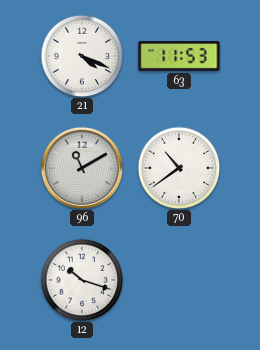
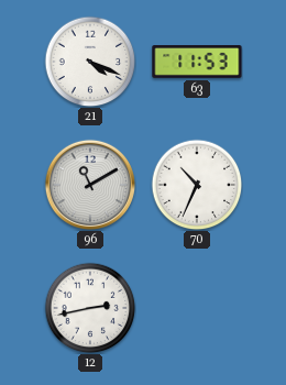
70: 10:39 -> 10:34 (197, 185)
12: 10:18 -> 2:43 (90, 308)
